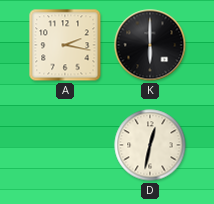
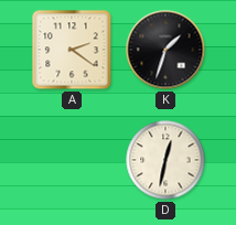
A: 2:17 -> 2:21 (72, 50)
K: 6:00 -> 1:33 (165, 50)
